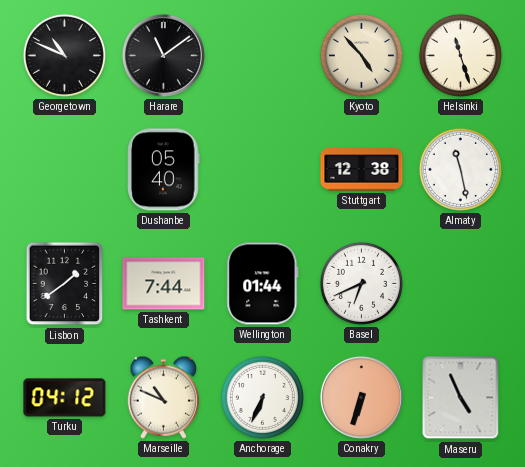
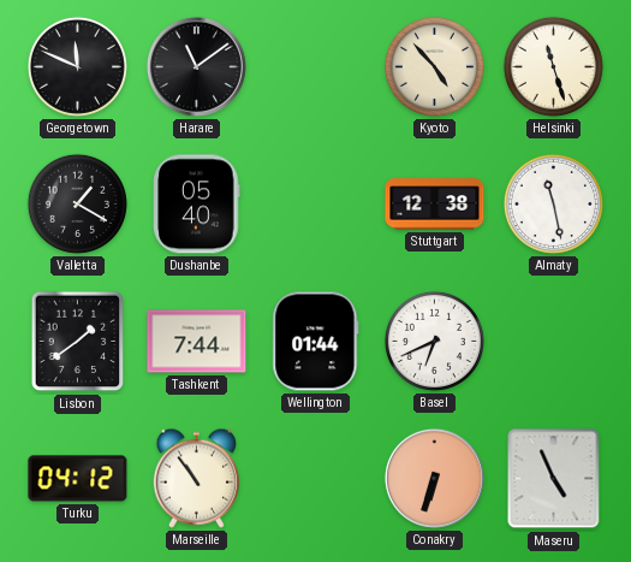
Georgetown: 10:49 -> 11:49 (77, 66)
Valletta: none -> 1:20 (77, 203)
Marseille: 10:49 -> 10:54 (196, 478)
Anchorage: 6:34 -> none (262, 397)
